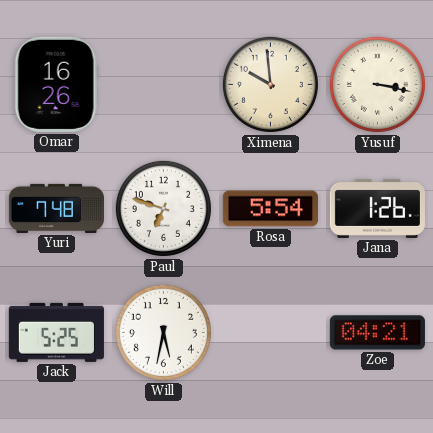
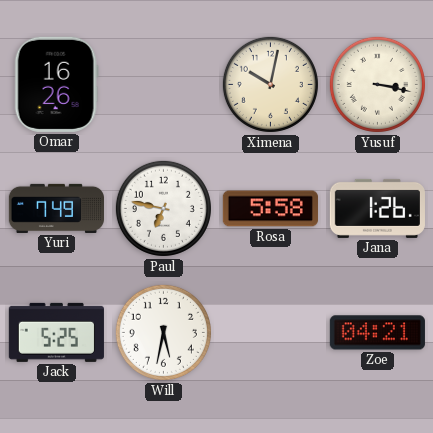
Ximena: 9:59 -> 10:02 (270, 84)
Yuri: 7:48 -> 7:49 (56, 208)
Paul: 6:48 -> 6:47 (163, 208)
Rosa: 5:54 -> 5:58 (270, 209)
